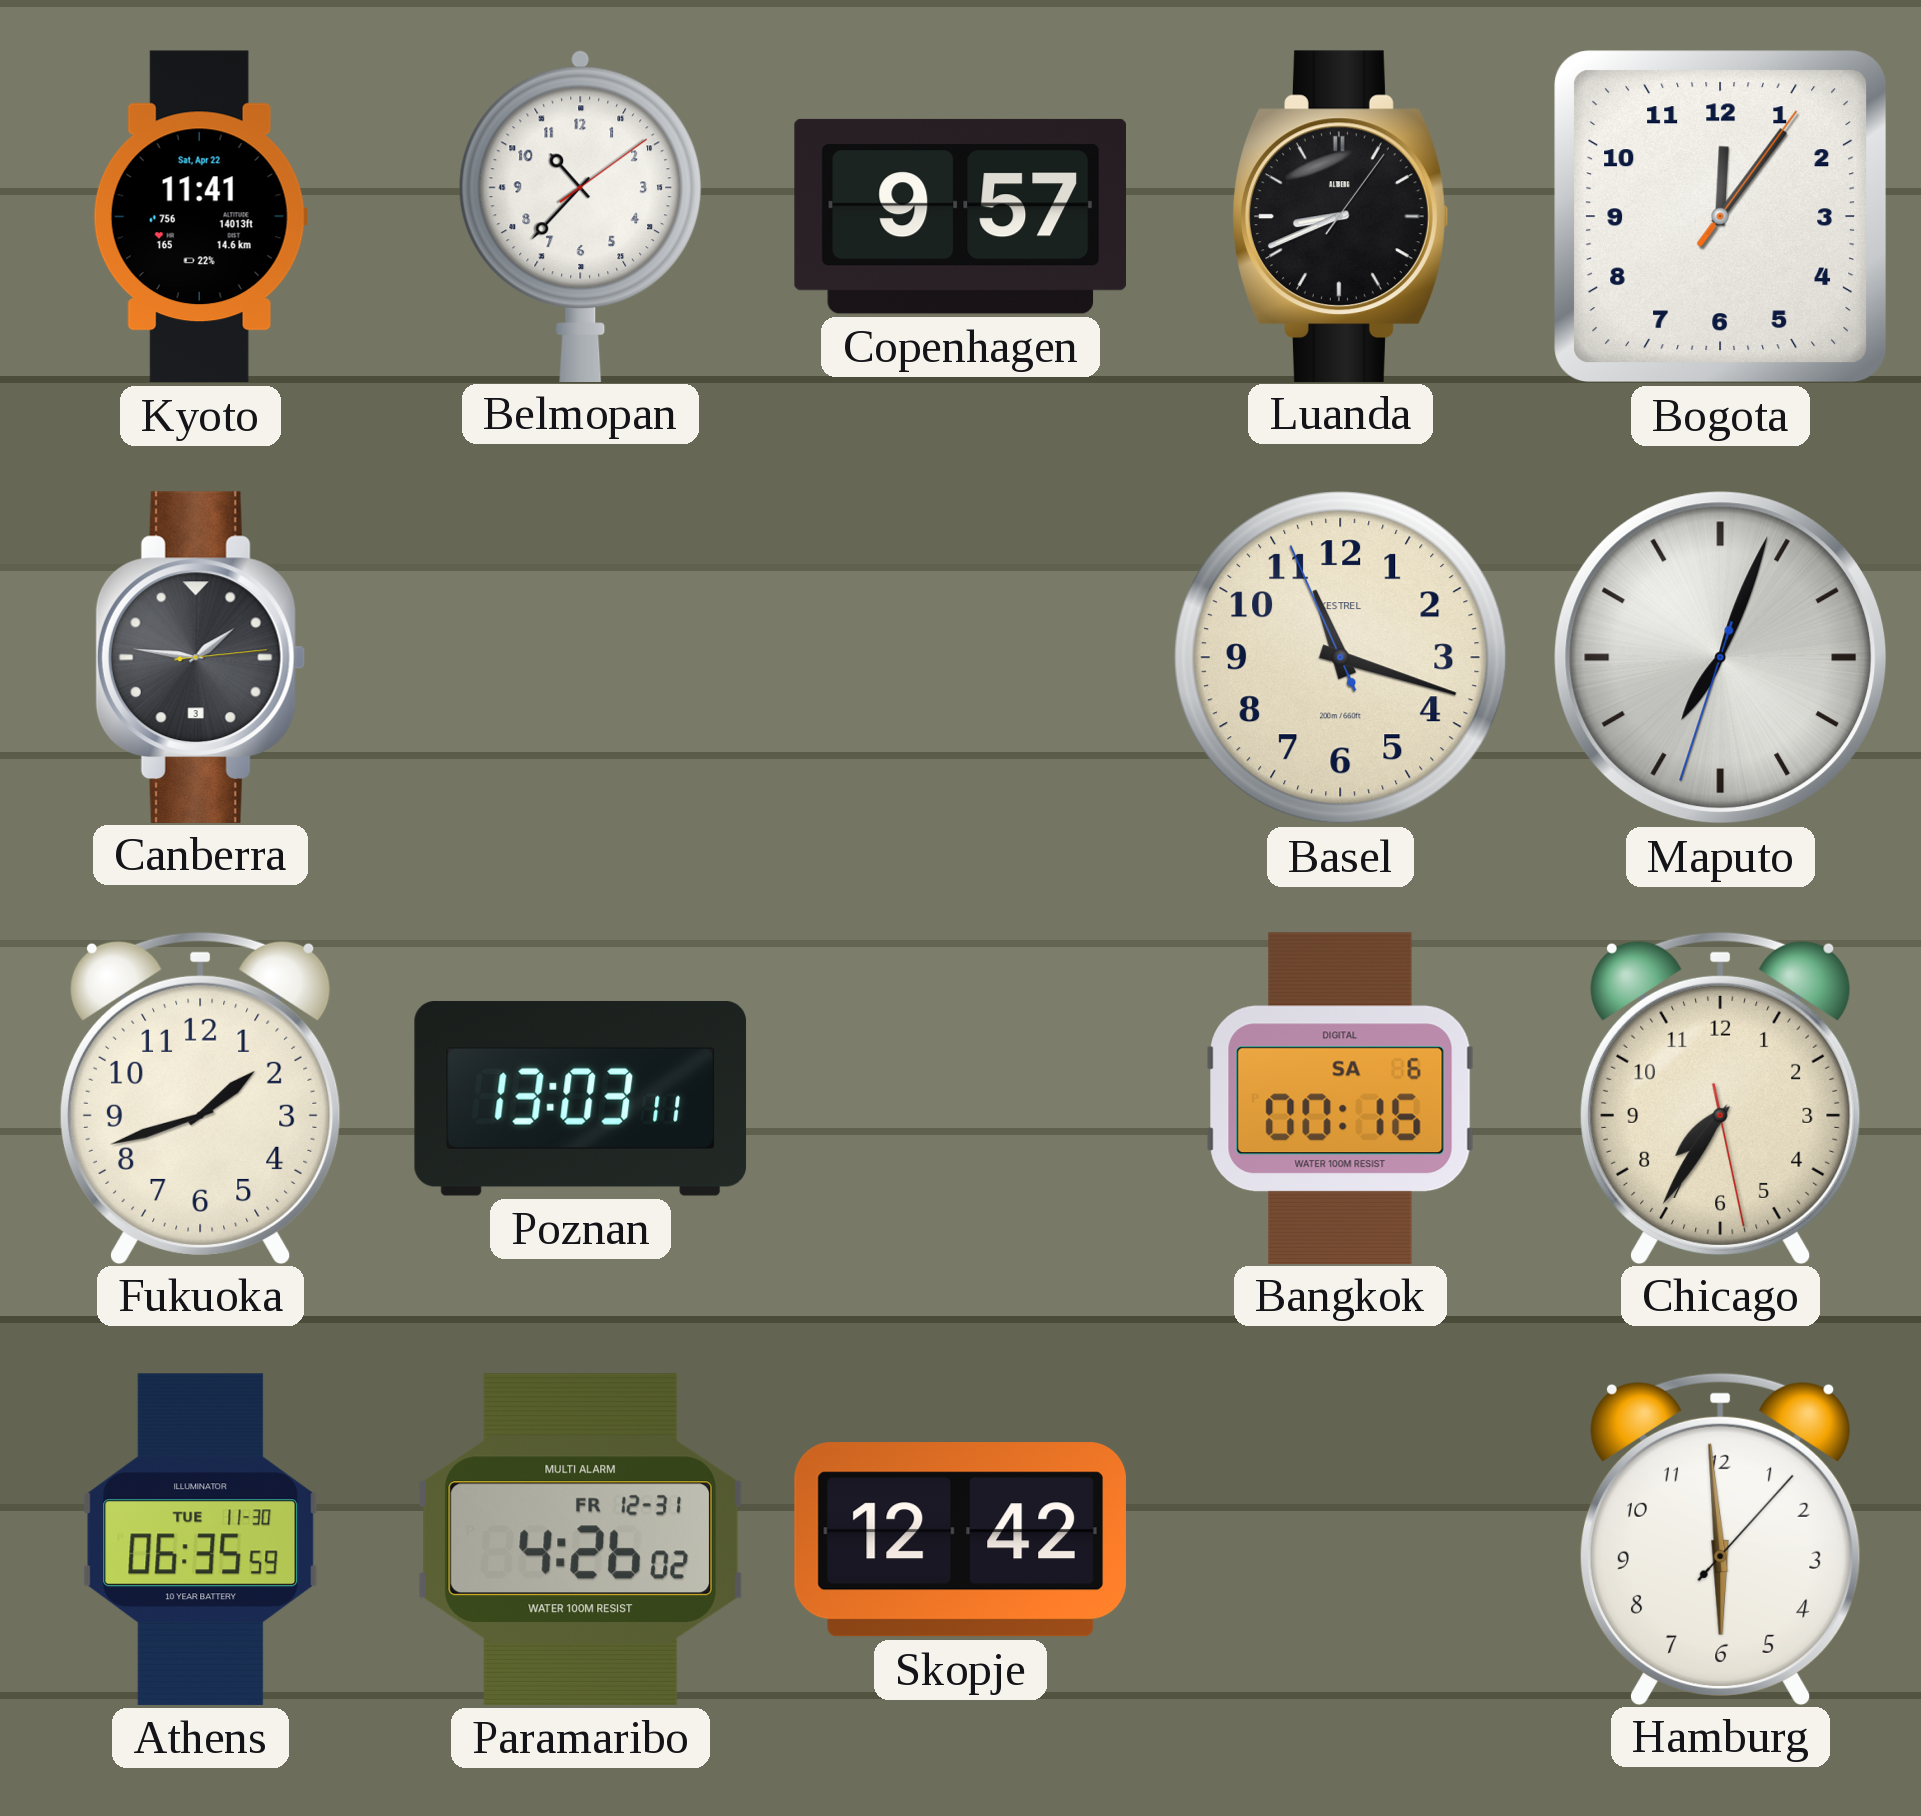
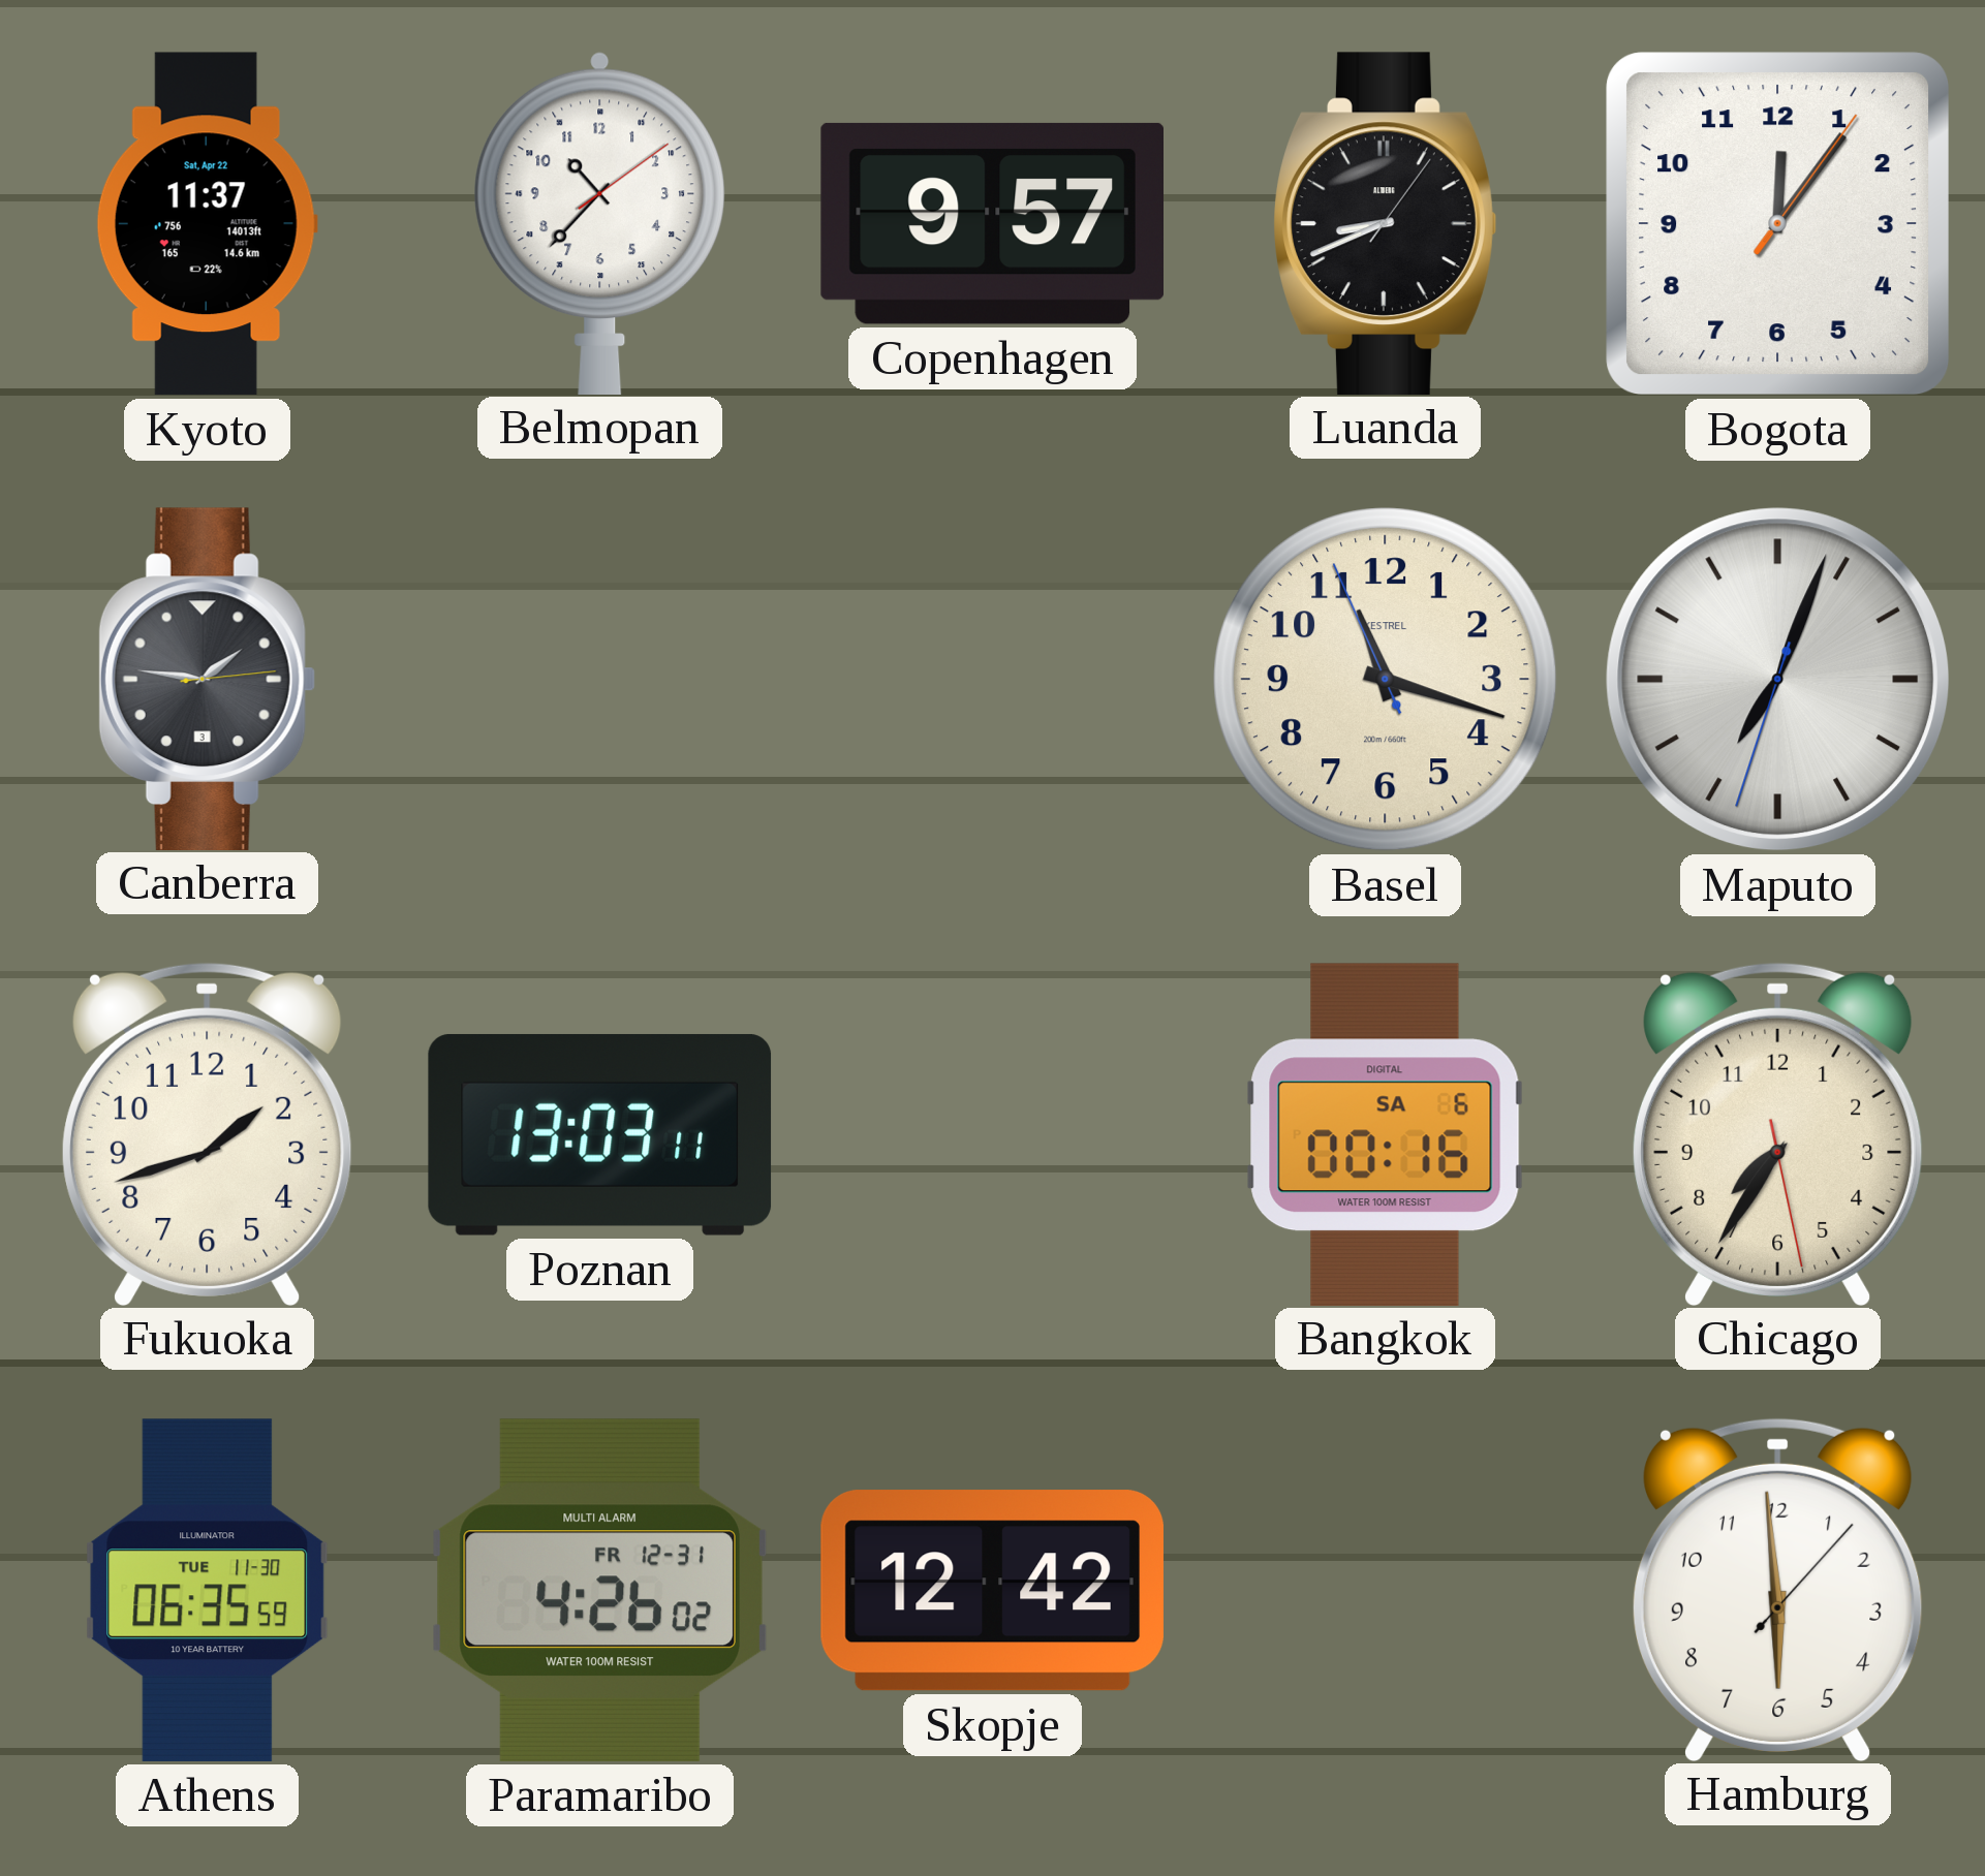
Kyoto: 11:41 -> 11:37 (207, 224)
